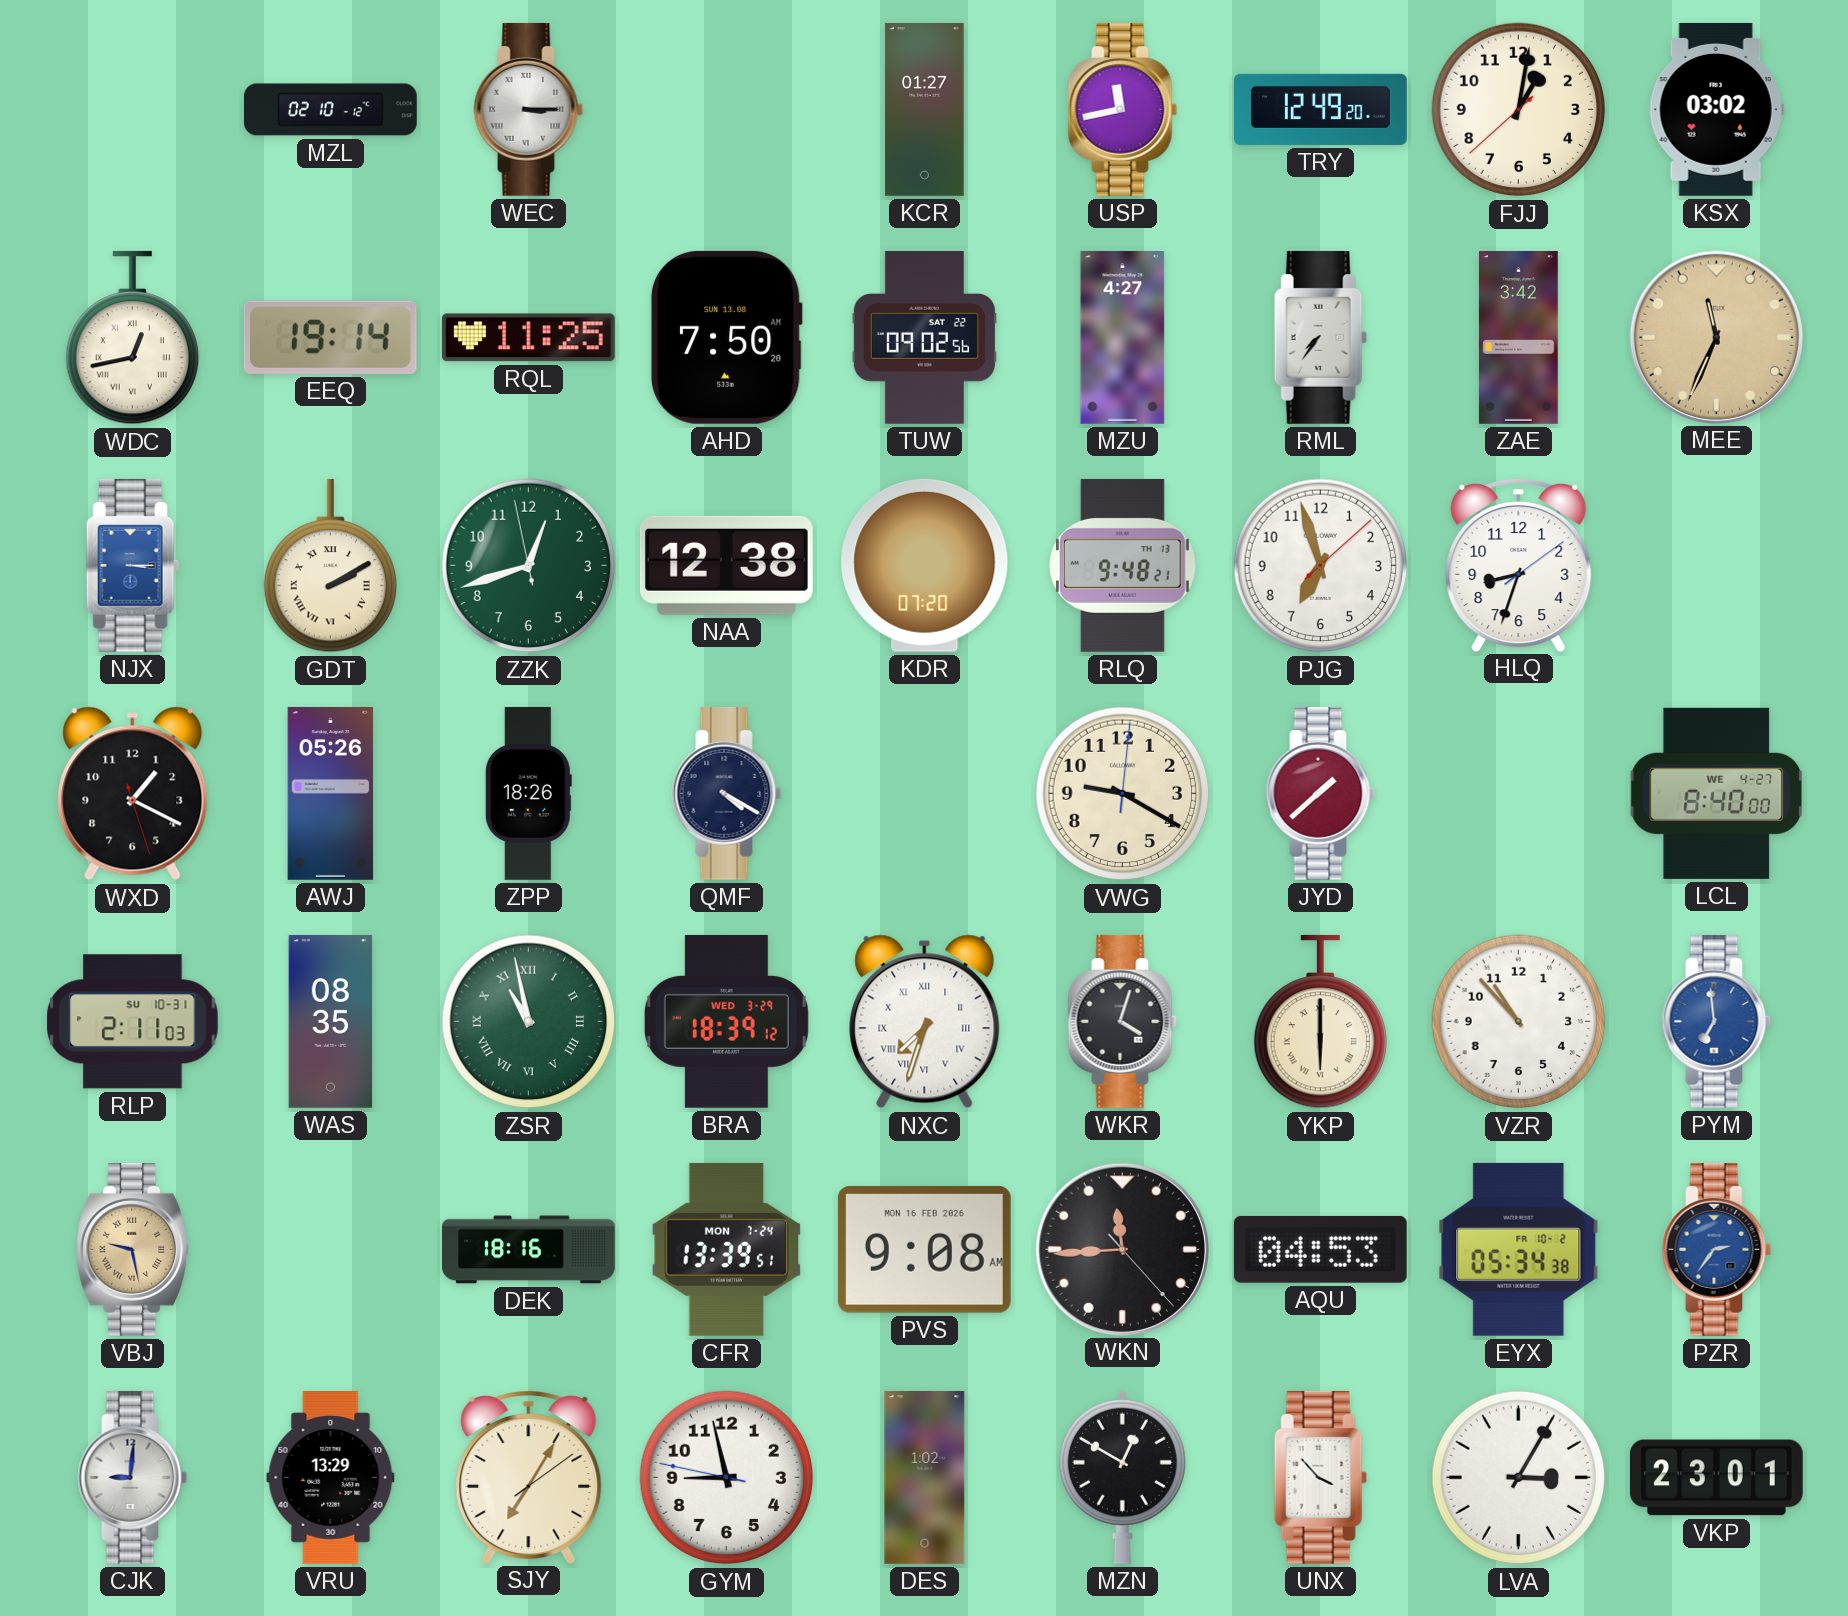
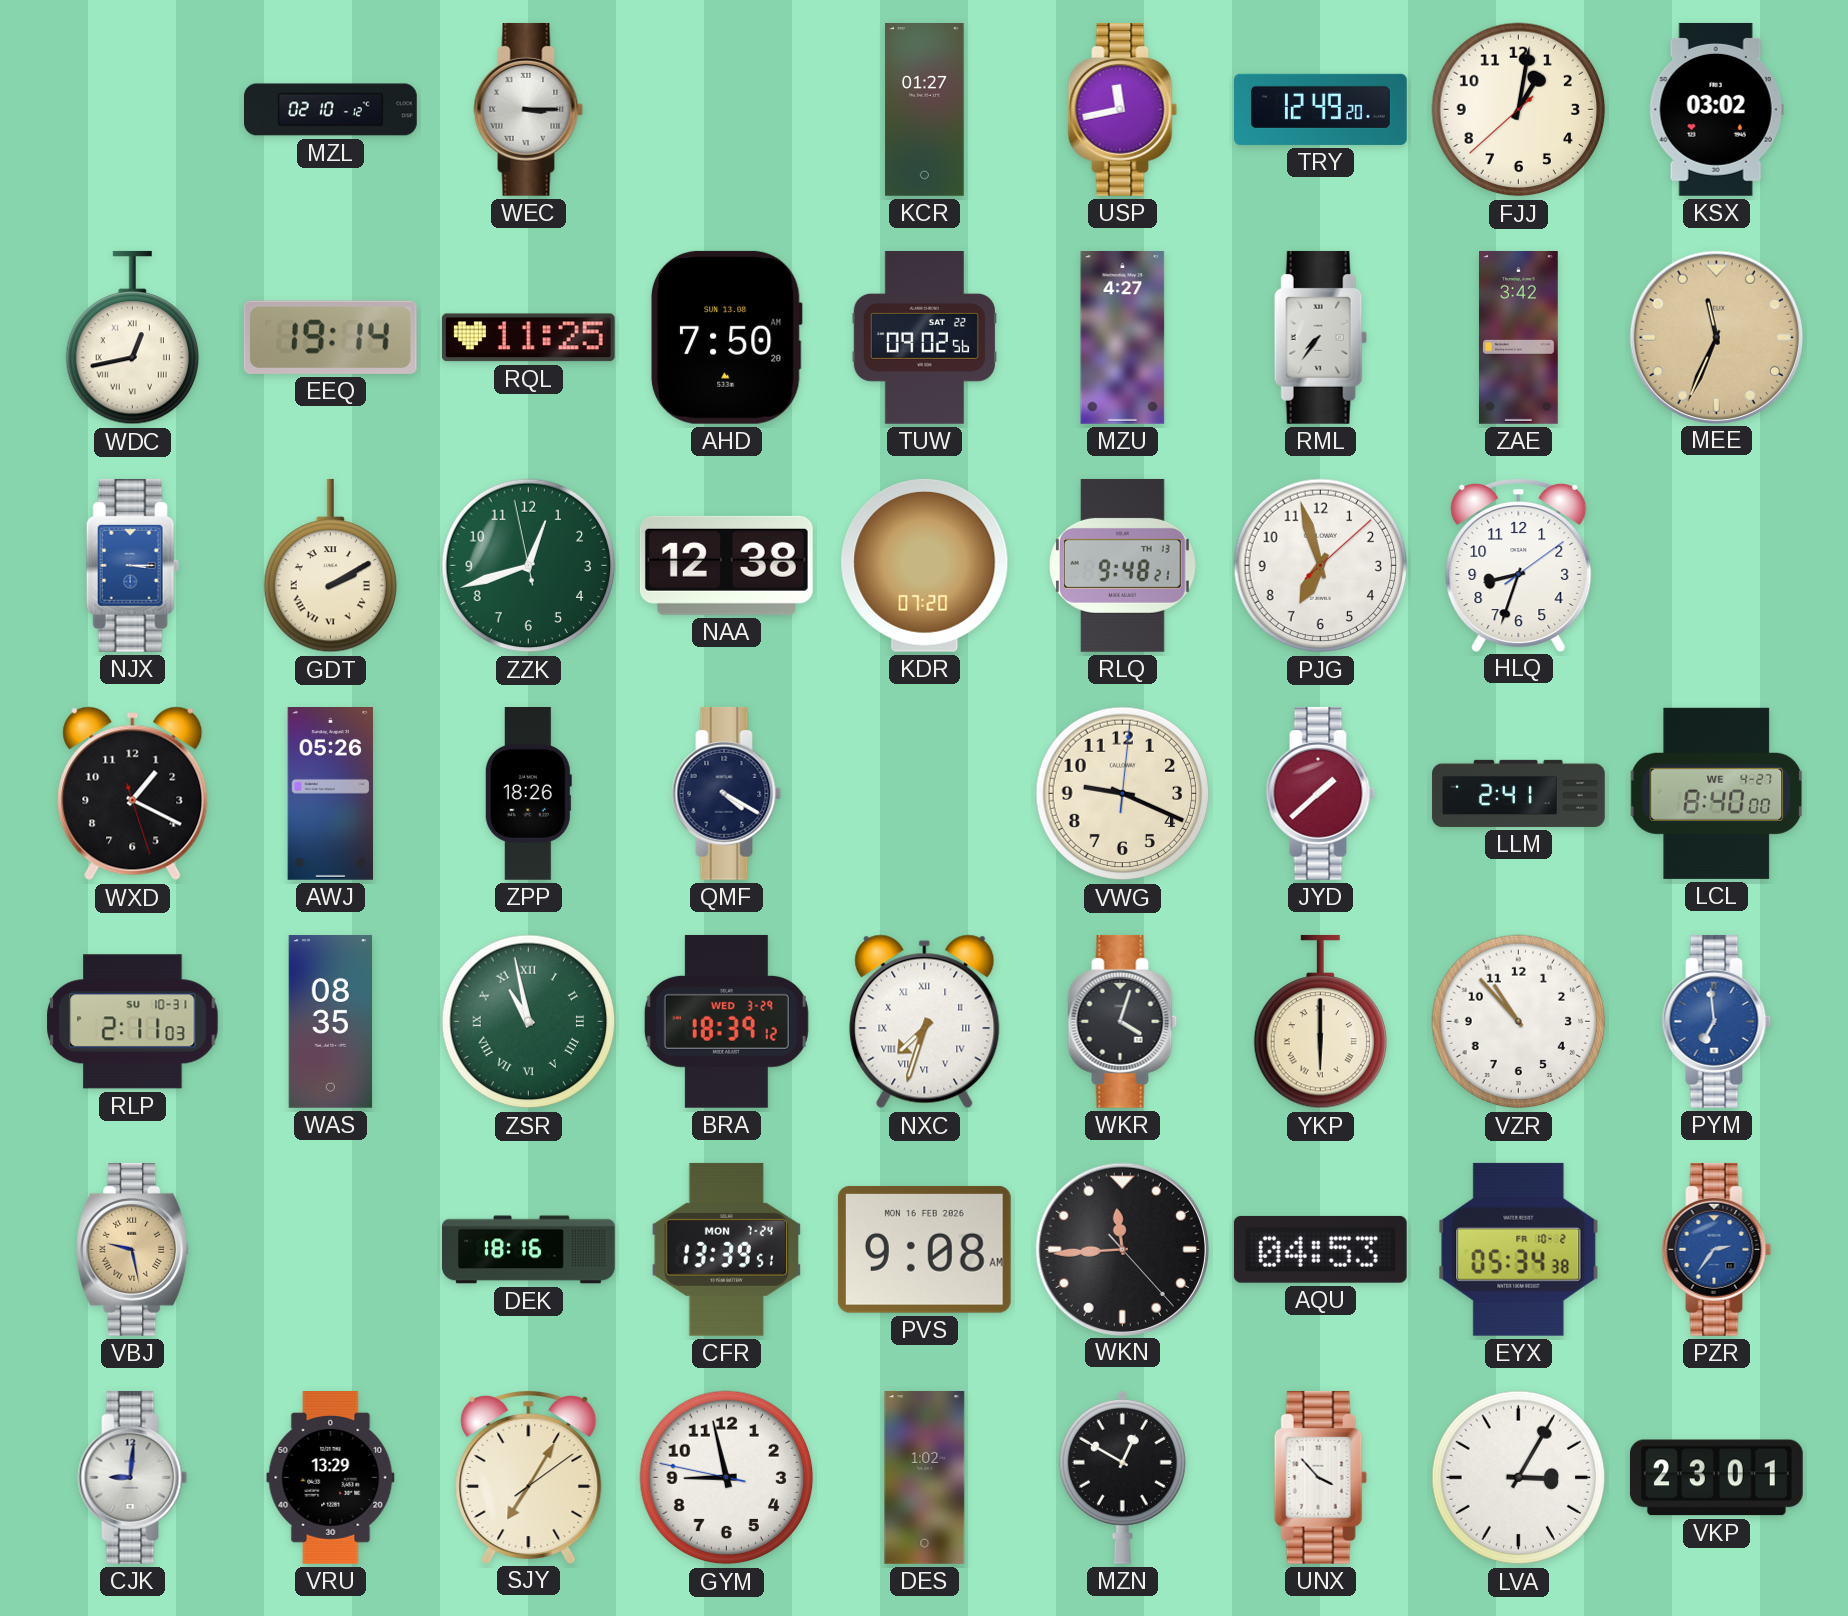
VWG: 9:20 -> 9:19 (1123, 794)
LLM: none -> 2:41 (1519, 793)
